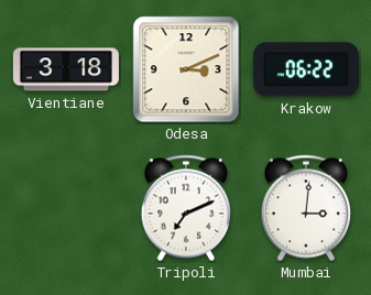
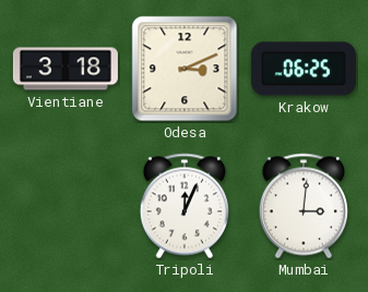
Krakow: 06:22 -> 06:25 (304, 69)
Tripoli: 7:11 -> 12:04 (185, 206)
